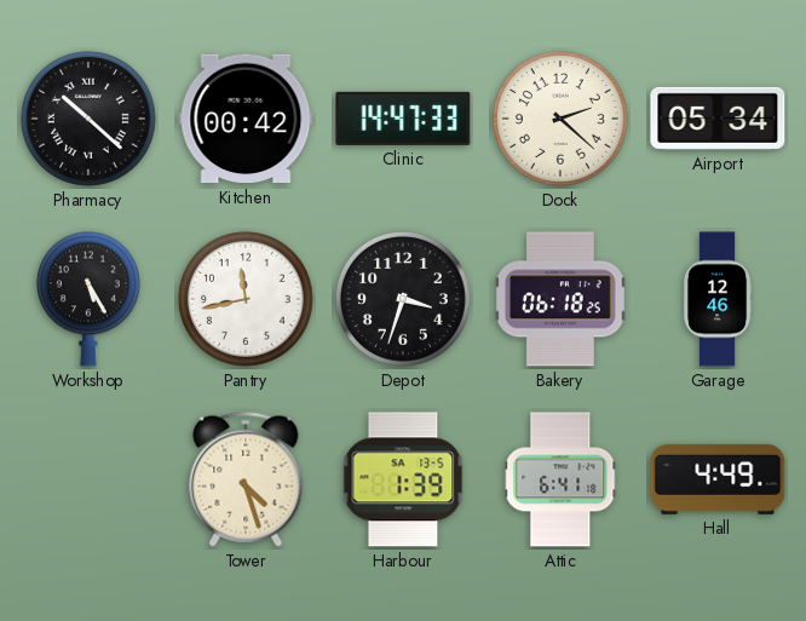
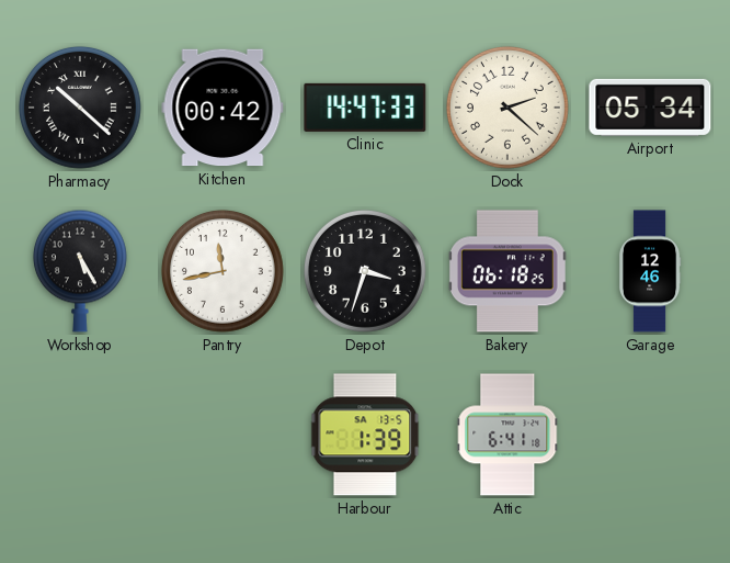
Tower: 4:27 -> none (246, 479)
Hall: 4:49 -> none (718, 479)
